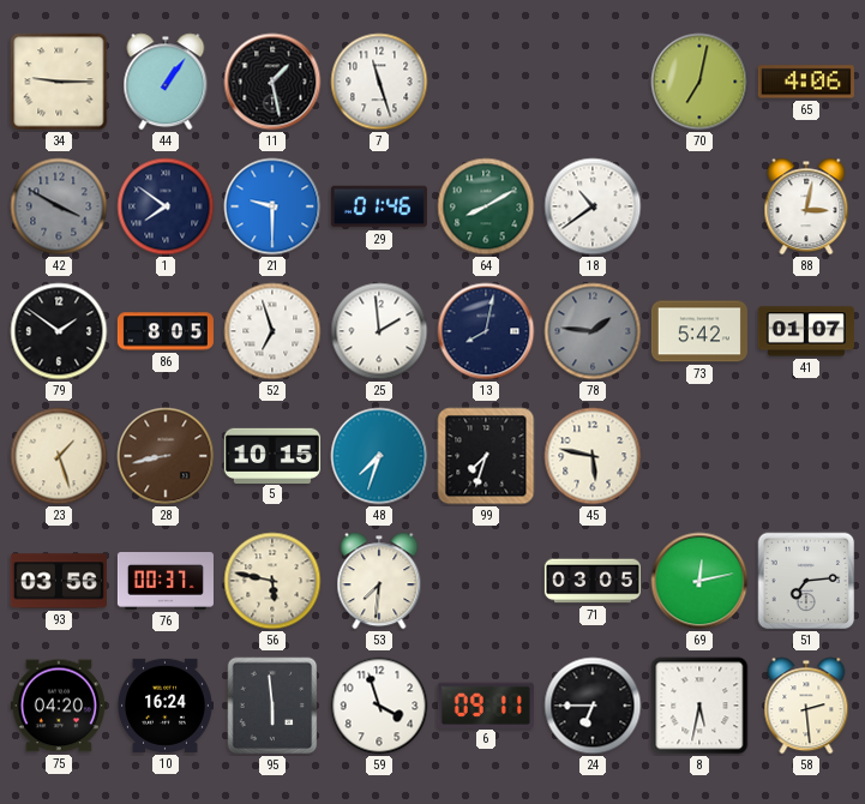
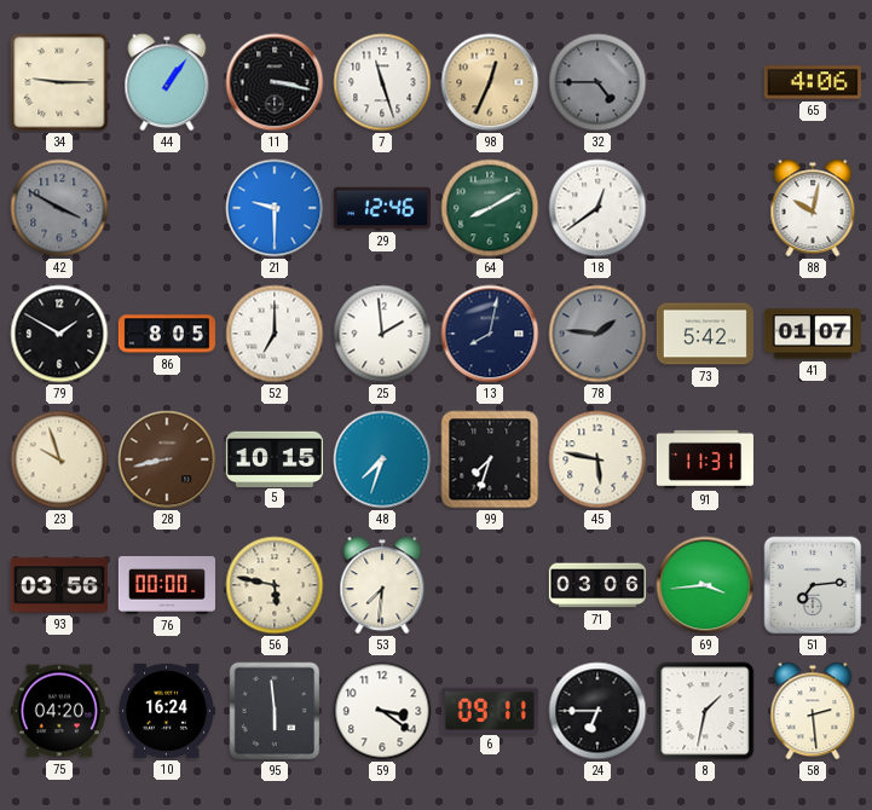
11: 1:28 -> 3:17 (275, 82)
98: none -> 12:34 (490, 82)
32: none -> 4:45 (597, 82)
70: 7:02 -> none (699, 82)
1: 7:51 -> none (166, 206)
29: 01:46 -> 12:46 (382, 208)
18: 10:39 -> 12:39 (597, 208)
88: 3:02 -> 10:02 (813, 208)
79: 1:51 -> 1:50 (59, 334)
52: 6:57 -> 7:00 (275, 334)
23: 1:27 -> 9:57 (59, 459)
91: none -> 11:31 (705, 459)
76: 00:37 -> 00:00 (167, 586)
71: 03:05 -> 03:06 (597, 585)
69: 12:13 -> 3:44 (705, 585)
59: 3:57 -> 3:21 (382, 711)
8: 5:32 -> 1:32 (705, 711)
